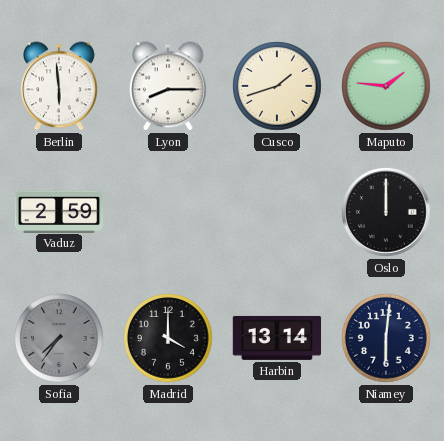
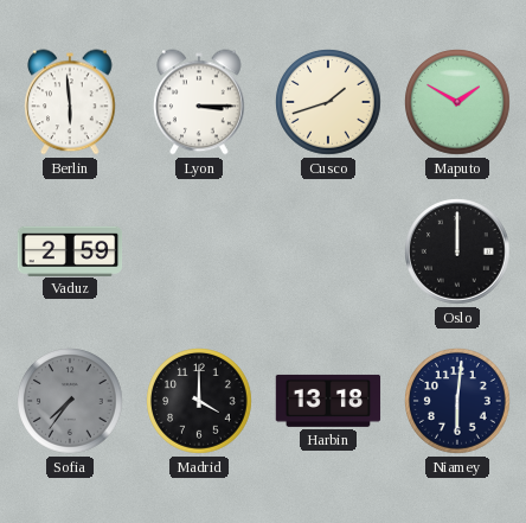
Lyon: 8:15 -> 3:15 (199, 102)
Maputo: 1:46 -> 1:50 (457, 102)
Harbin: 13:14 -> 13:18 (328, 401)
